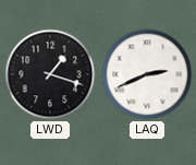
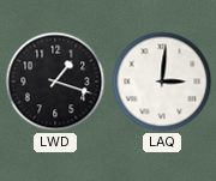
LAQ: 2:41 -> 3:01 (162, 82)
